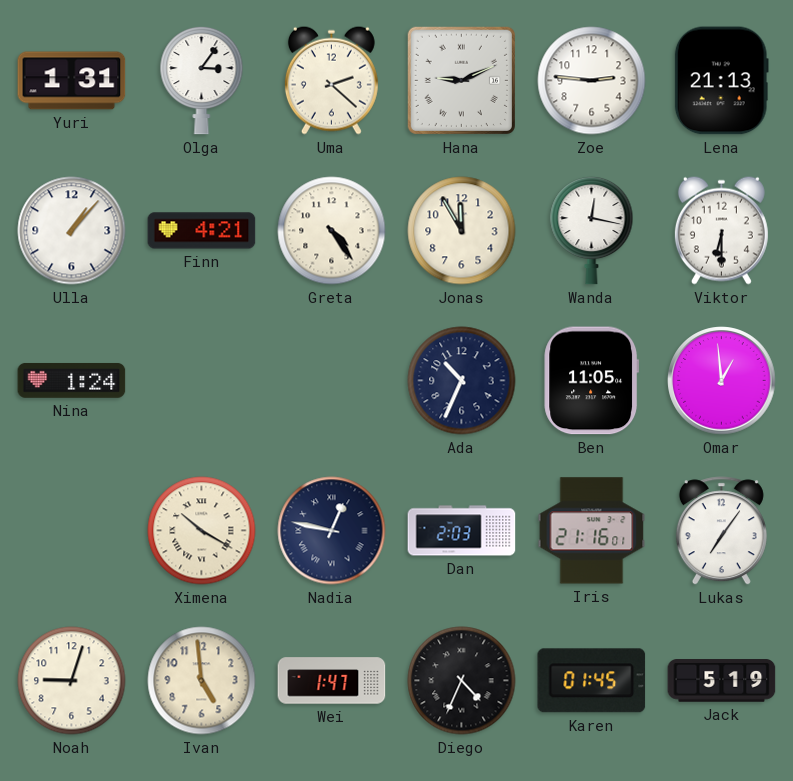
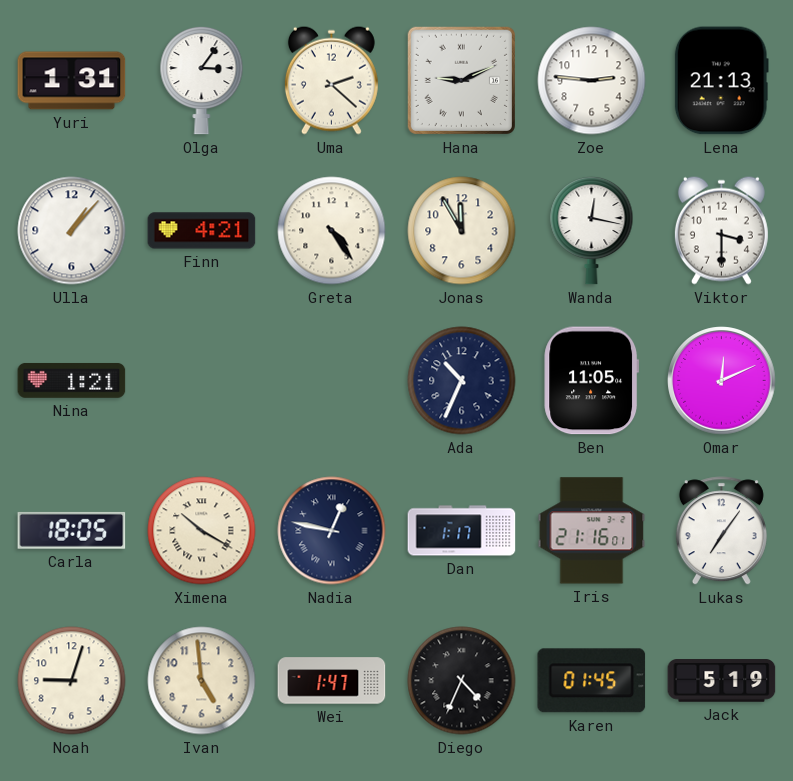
Viktor: 6:30 -> 3:30 (721, 230)
Nina: 1:24 -> 1:21 (72, 380)
Omar: 12:59 -> 12:11 (722, 381)
Carla: none -> 18:05 (72, 530)
Dan: 2:03 -> 1:17 (462, 531)
